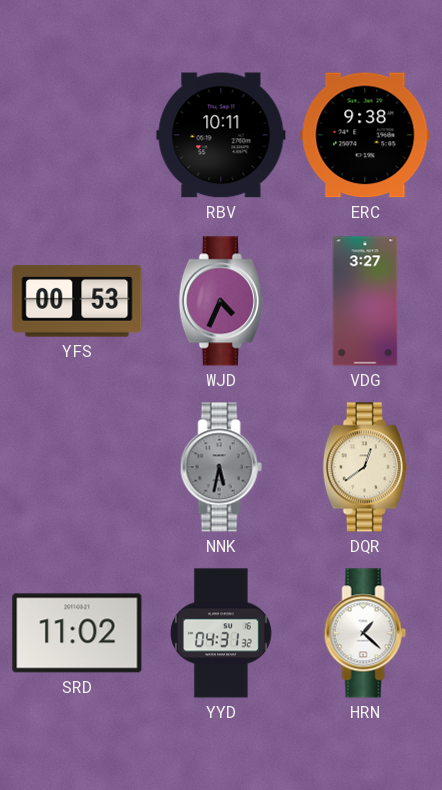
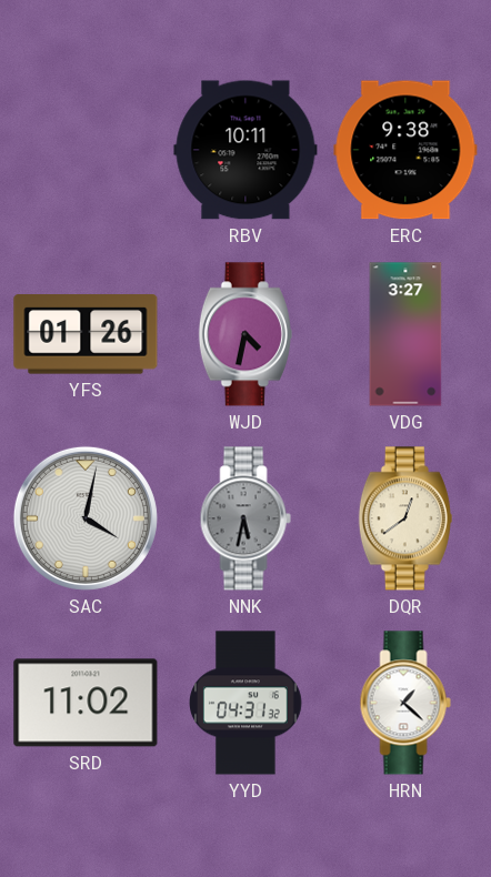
YFS: 00:53 -> 01:26 (86, 334)
WJD: 4:34 -> 4:32 (245, 334)
SAC: none -> 4:02 (86, 518)
